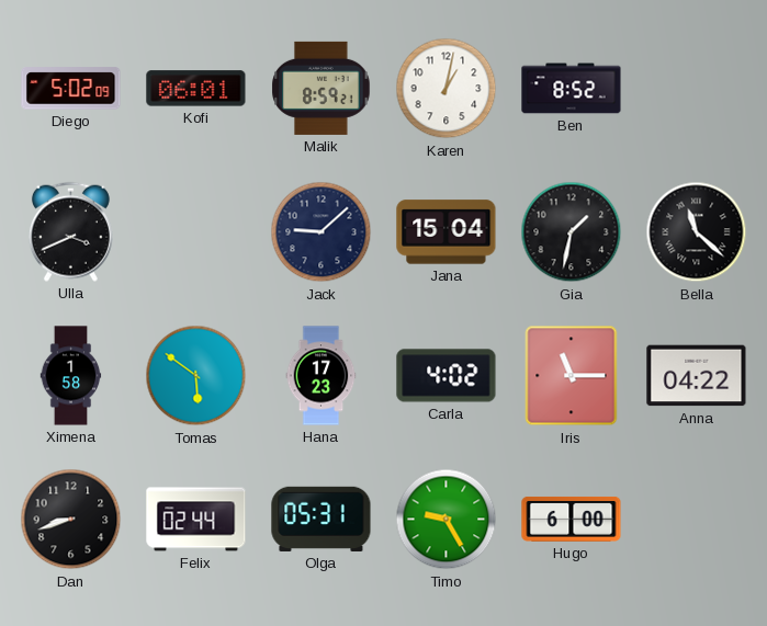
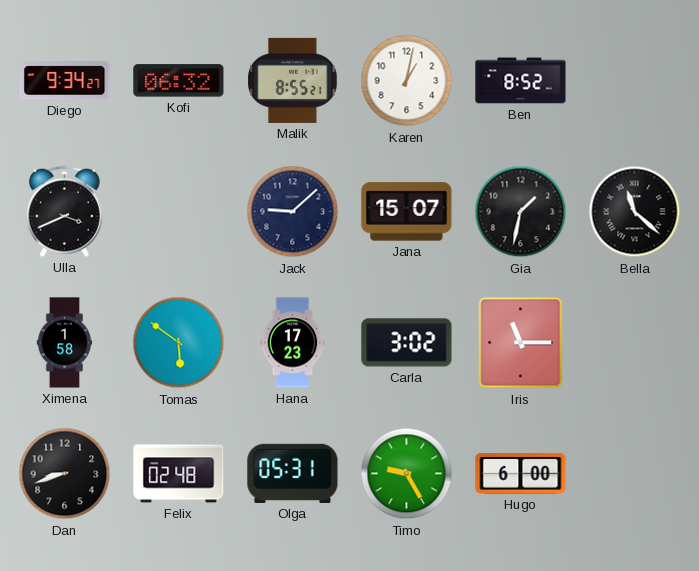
Diego: 5:02 -> 9:34 (65, 81)
Kofi: 06:01 -> 06:32 (179, 81)
Malik: 8:59 -> 8:55 (293, 80)
Jana: 15:04 -> 15:07 (407, 212)
Carla: 4:02 -> 3:02 (407, 343)
Anna: 04:22 -> none (697, 376)
Felix: 02:44 -> 02:48 (179, 474)
